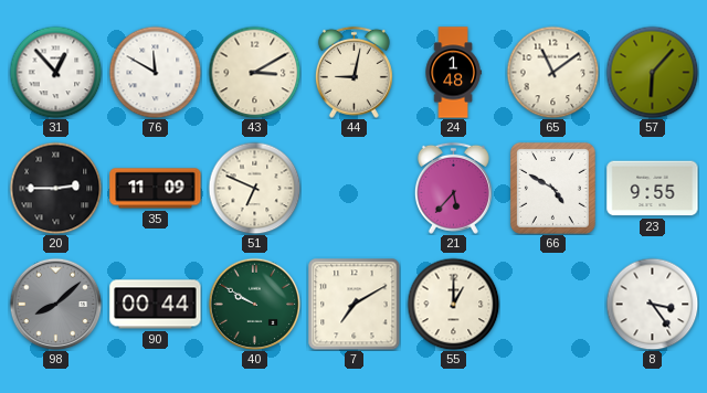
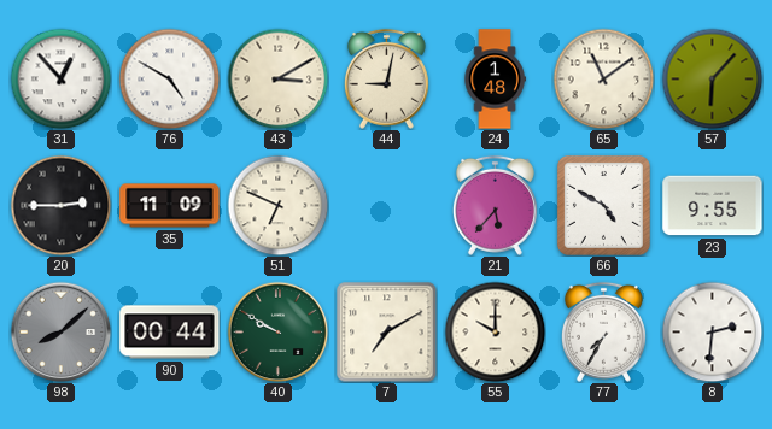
76: 11:50 -> 4:50 (169, 78)
55: 1:00 -> 10:00 (495, 331)
77: none -> 7:35 (603, 331)
8: 3:24 -> 2:31 (712, 331)
